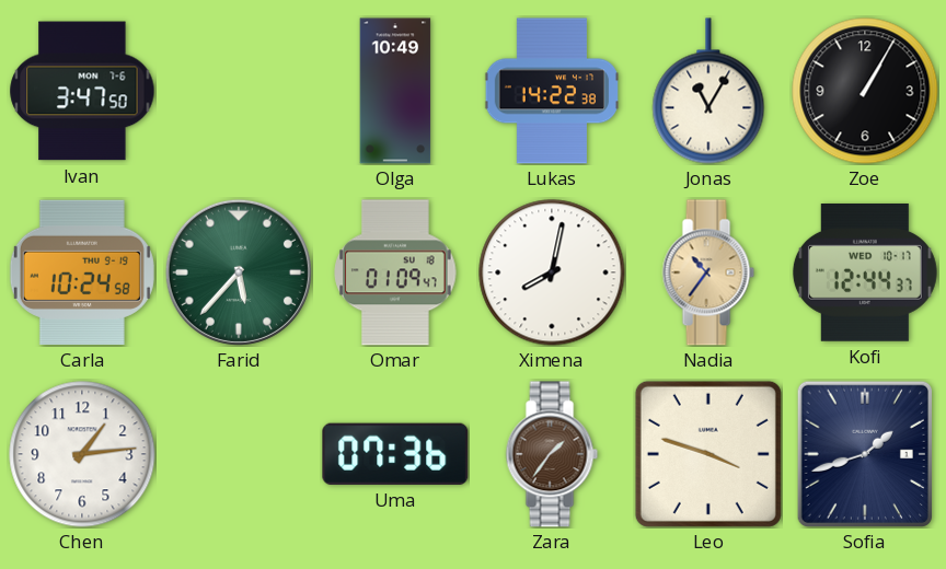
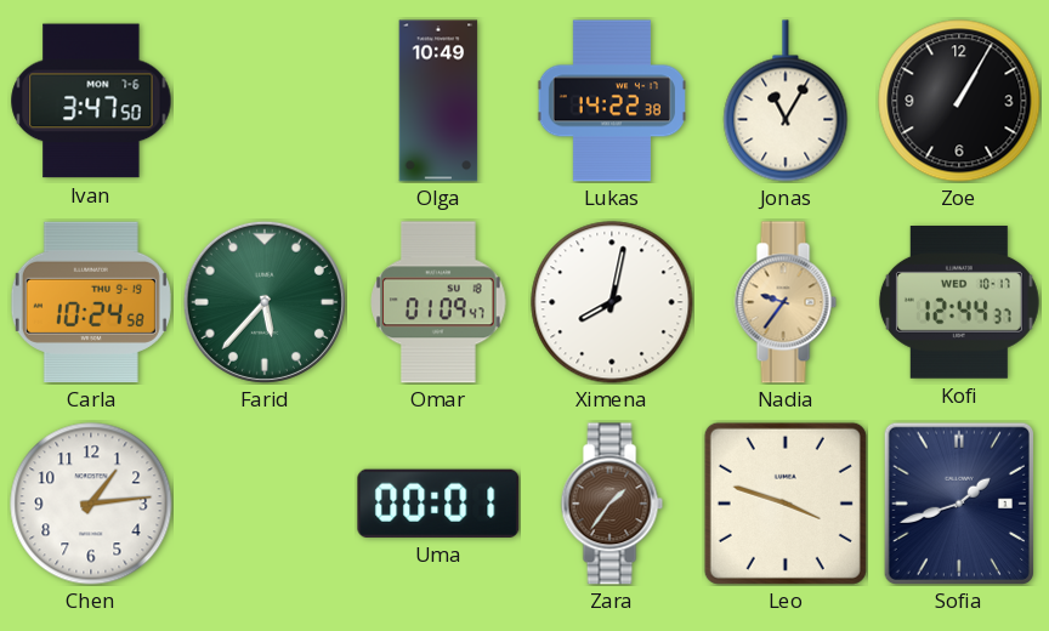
Nadia: 10:36 -> 9:36 (786, 302)
Uma: 07:36 -> 00:01 (438, 504)
